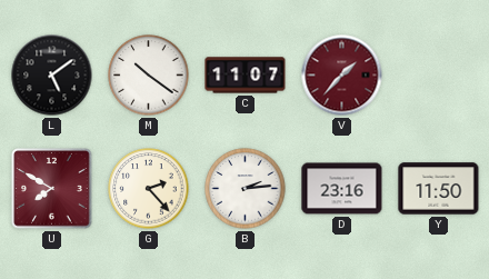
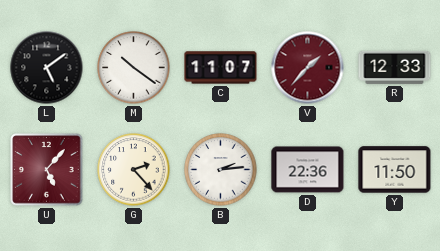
R: none -> 12:33 (395, 67)
U: 7:50 -> 5:07 (47, 170)
D: 23:16 -> 22:36 (308, 170)
